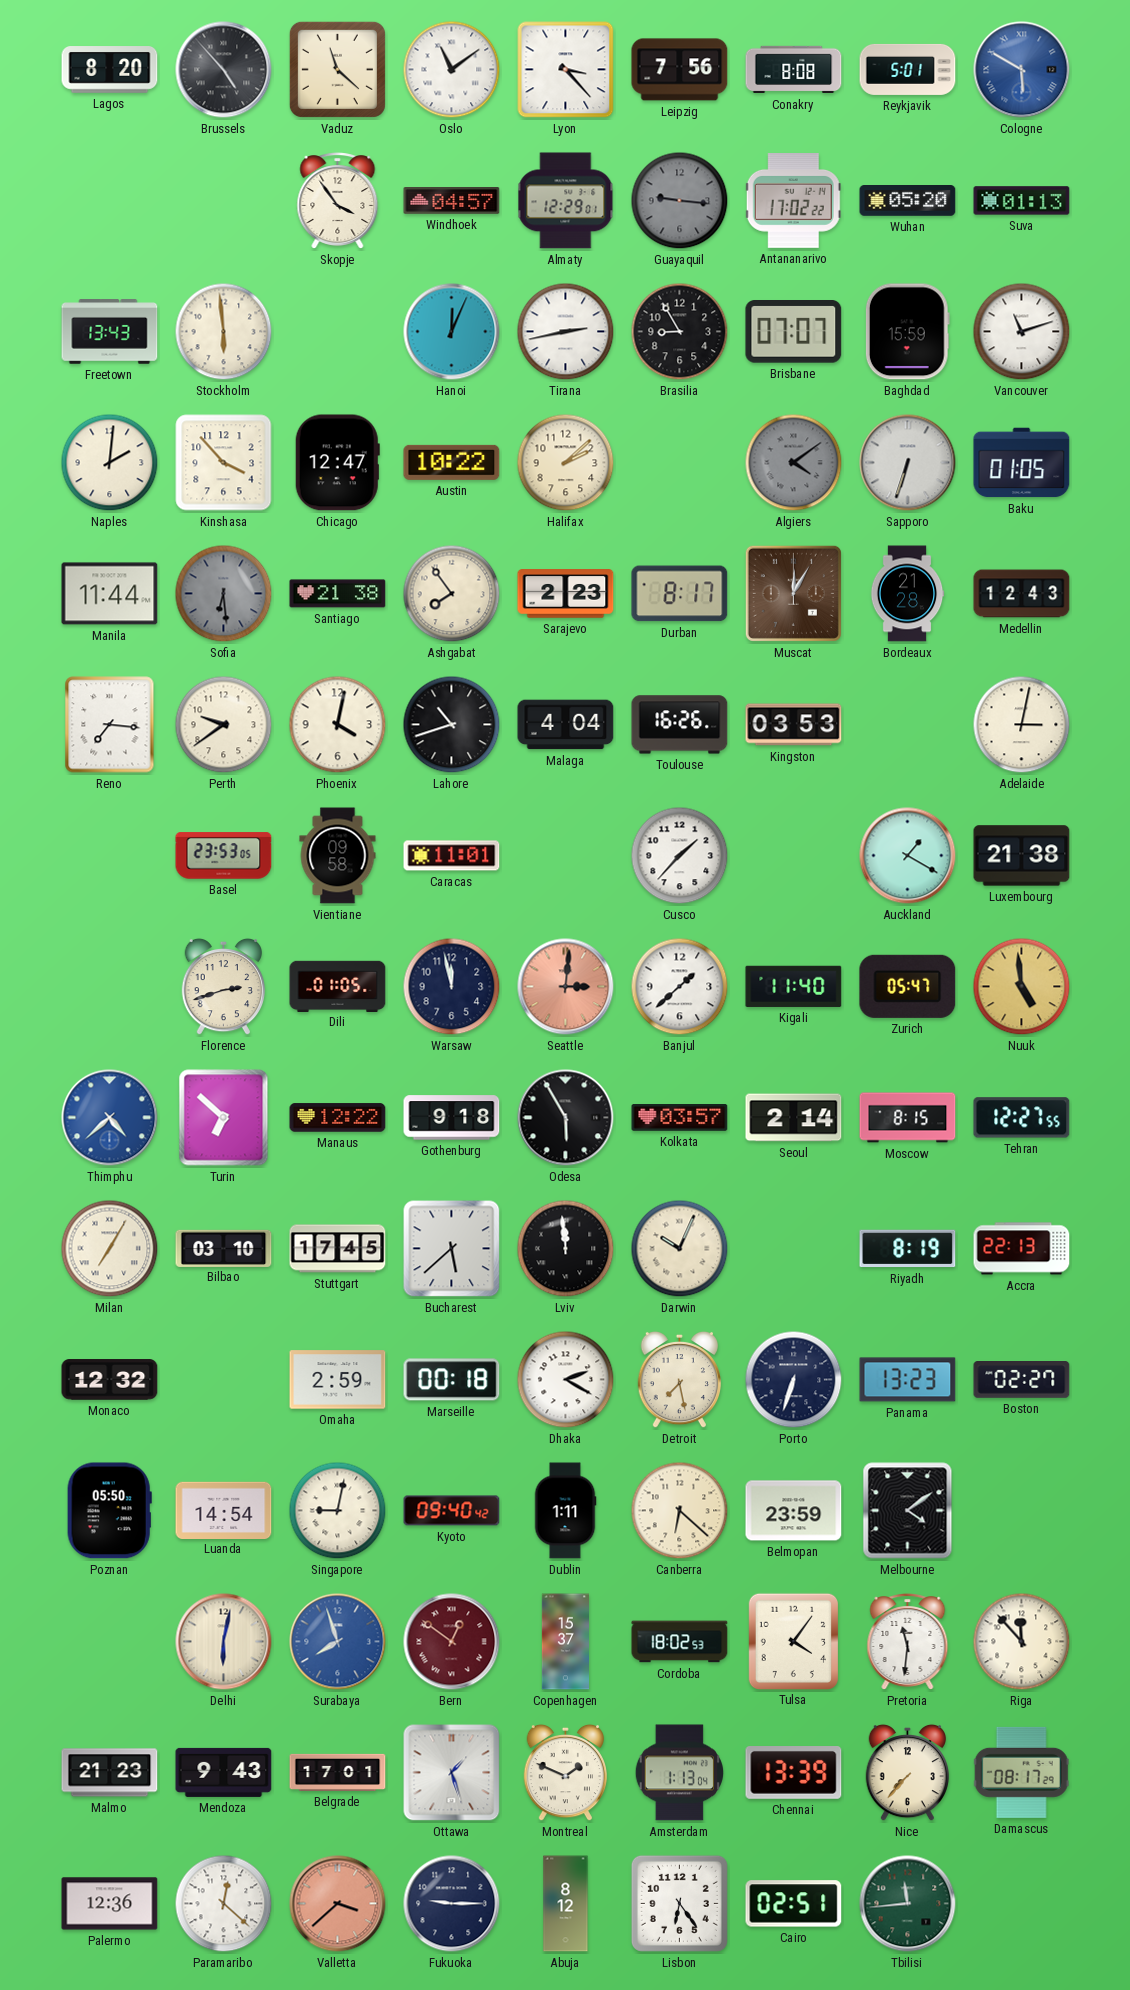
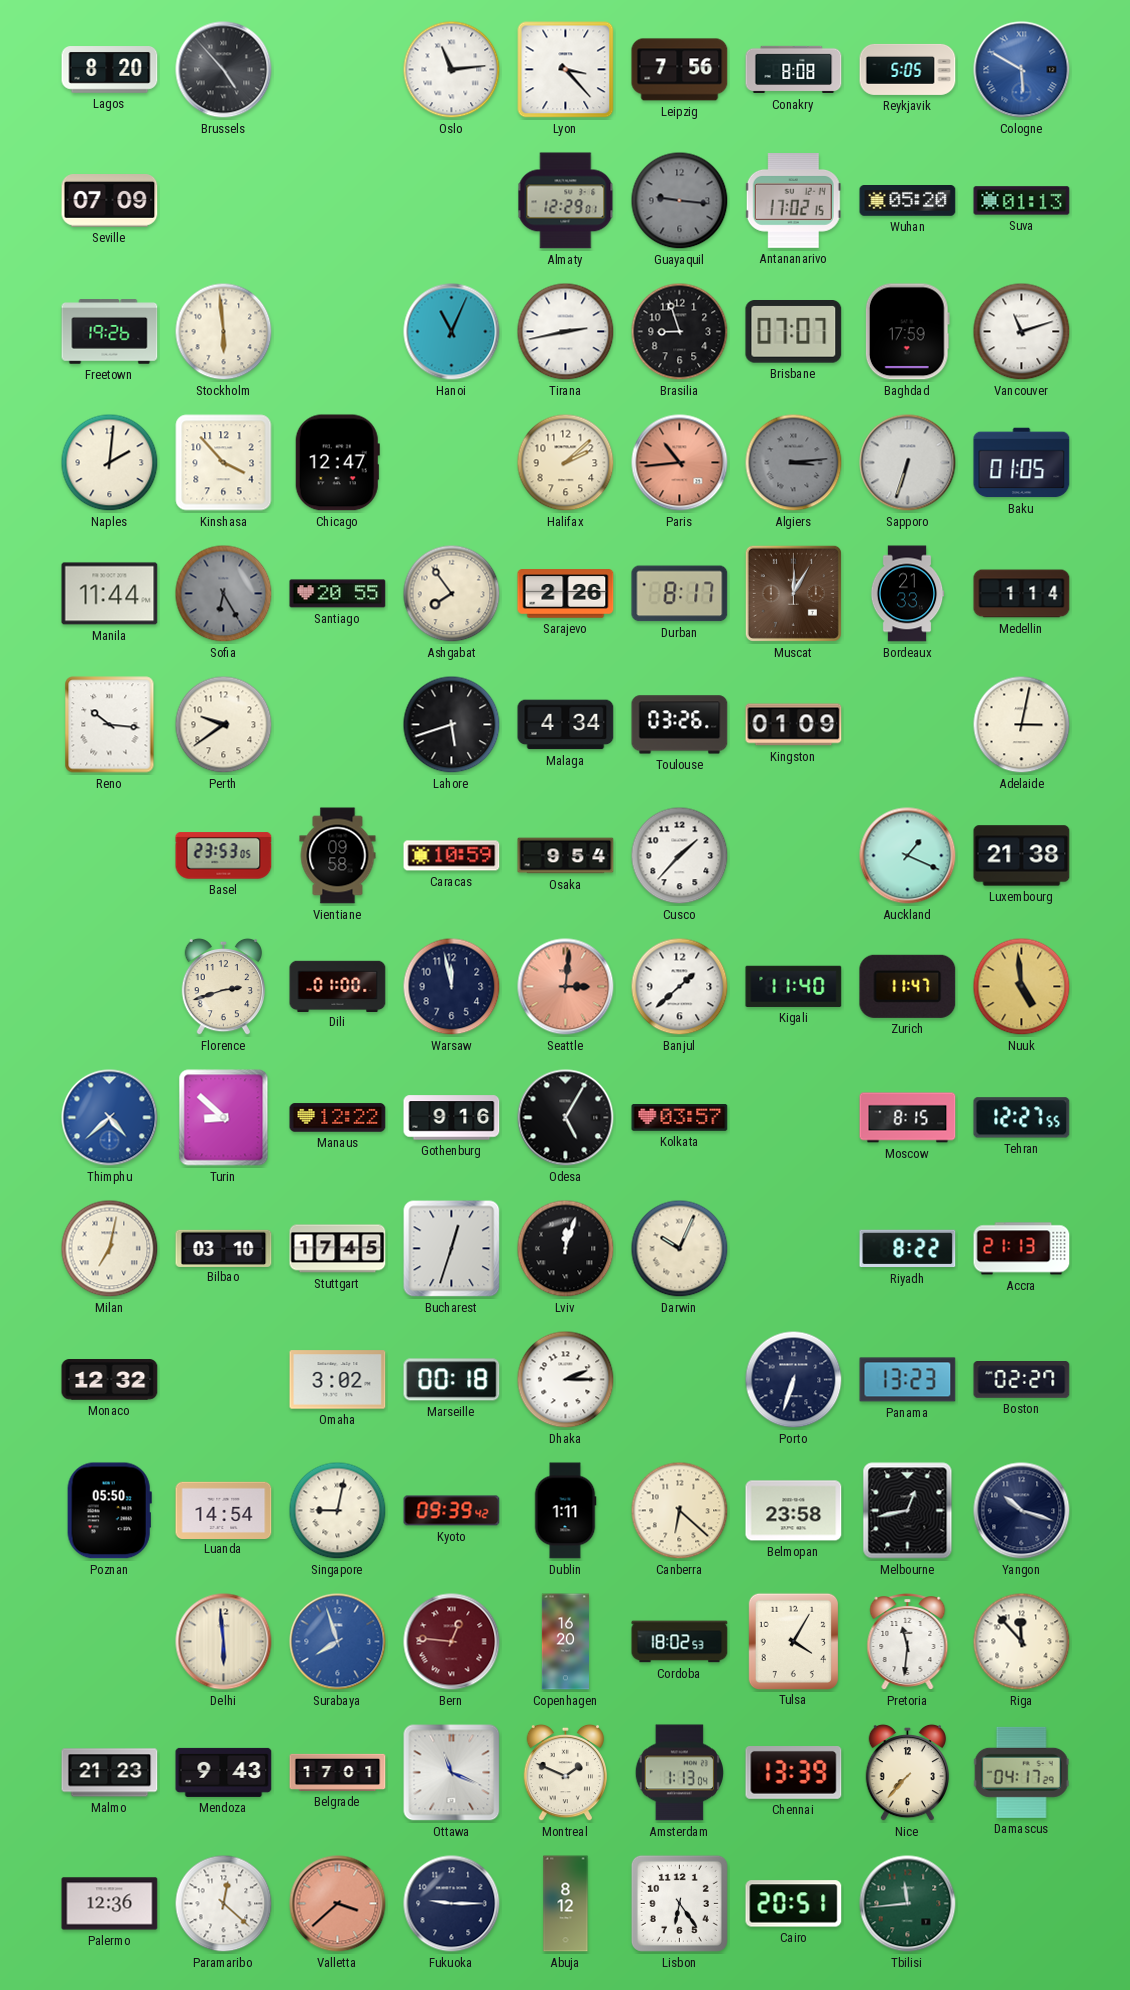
Vaduz: 11:22 -> none (337, 69)
Oslo: 11:09 -> 11:14 (452, 70)
Reykjavik: 5:01 -> 5:05 (908, 69)
Seville: none -> 07:09 (110, 201)
Skopje: 3:54 -> none (338, 201)
Windhoek: 04:57 -> none (452, 201)
Antananarivo: 17:02:22 -> 17:02:15 (793, 201)
Freetown: 13:43 -> 19:26 (110, 332)
Hanoi: 12:04 -> 11:04 (452, 332)
Brasilia: 8:55 -> 8:57 (680, 332)
Baghdad: 15:59 -> 17:59 (907, 332)
Austin: 10:22 -> none (452, 462)
Paris: none -> 10:44 (680, 463)
Algiers: 4:09 -> 3:14 (794, 463)
Sofia: 6:29 -> 6:25 (224, 594)
Santiago: 21:38 -> 20:55 (338, 594)
Sarajevo: 2:23 -> 2:26 (566, 594)
Bordeaux: 21:28 -> 21:33 (907, 594)
Medellin: 12:43 -> 1:14 (1022, 594)
Reno: 7:16 -> 10:16 (110, 725)
Phoenix: 4:02 -> none (338, 725)
Lahore: 10:42 -> 5:42 (452, 725)
Malaga: 4:04 -> 4:34 (566, 725)
Toulouse: 16:26 -> 03:26 (680, 725)
Kingston: 03:53 -> 01:09 (794, 725)
Caracas: 11:01 -> 10:59 (452, 856)
Osaka: none -> 9:54 (566, 856)
Auckland: 1:20 -> 1:19 (908, 856)
Dili: 01:05 -> 01:00 (338, 986)
Zurich: 05:47 -> 11:47 (908, 986)
Turin: 6:52 -> 8:52 (224, 1118)
Gothenburg: 9:18 -> 9:16 (452, 1118)
Odesa: 5:55 -> 5:05 (566, 1118)
Seoul: 2:14 -> none (794, 1118)
Milan: 7:05 -> 7:02 (110, 1249)
Bucharest: 5:38 -> 12:33 (452, 1249)
Lviv: 11:59 -> 12:03 (566, 1249)
Riyadh: 8:19 -> 8:22 (908, 1249)
Accra: 22:13 -> 21:13 (1022, 1249)
Omaha: 2:59 -> 3:02 (338, 1380)
Dhaka: 2:20 -> 2:15 (566, 1380)
Detroit: 7:28 -> none (679, 1380)
Kyoto: 09:40 -> 09:39 (452, 1511)
Belmopan: 23:59 -> 23:58 (794, 1511)
Melbourne: 4:09 -> 12:43 (908, 1511)
Yangon: none -> 10:18 (1022, 1511)
Delhi: 6:02 -> 5:59 (224, 1642)
Bern: 12:51 -> 12:46 (452, 1642)
Copenhagen: 15:37 -> 16:20 (565, 1642)
Tulsa: 4:06 -> 4:05 (793, 1641)
Ottawa: 1:27 -> 11:19 (452, 1773)
Damascus: 08:17 -> 04:17 (1021, 1772)
Cairo: 02:51 -> 20:51 (794, 1904)
